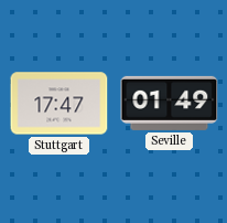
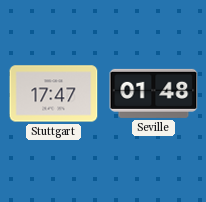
Seville: 01:49 -> 01:48 (154, 93)
